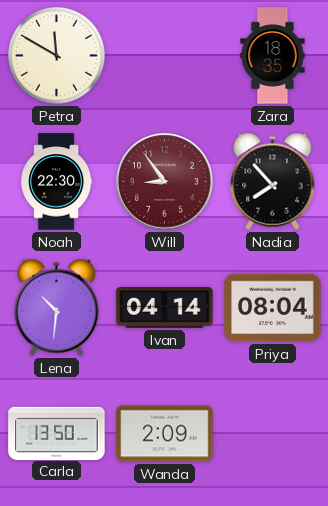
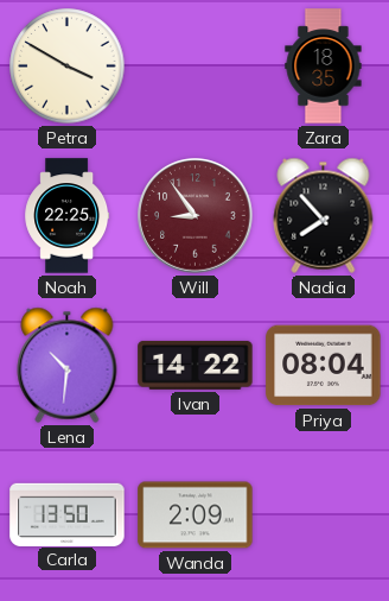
Petra: 11:50 -> 3:50 (68, 67)
Noah: 22:30 -> 22:25 (68, 216)
Ivan: 04:14 -> 14:22 (196, 365)
